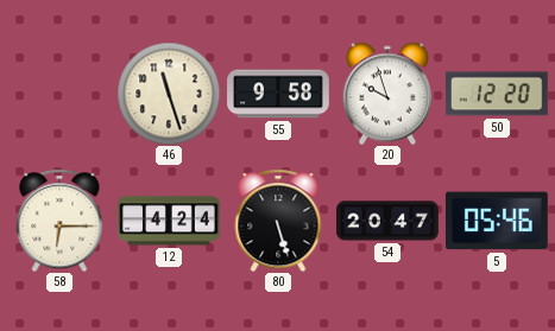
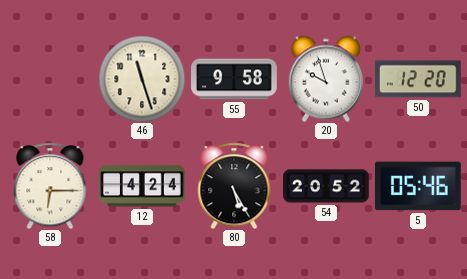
80: 5:27 -> 5:25 (234, 186)
54: 20:47 -> 20:52 (326, 186)
